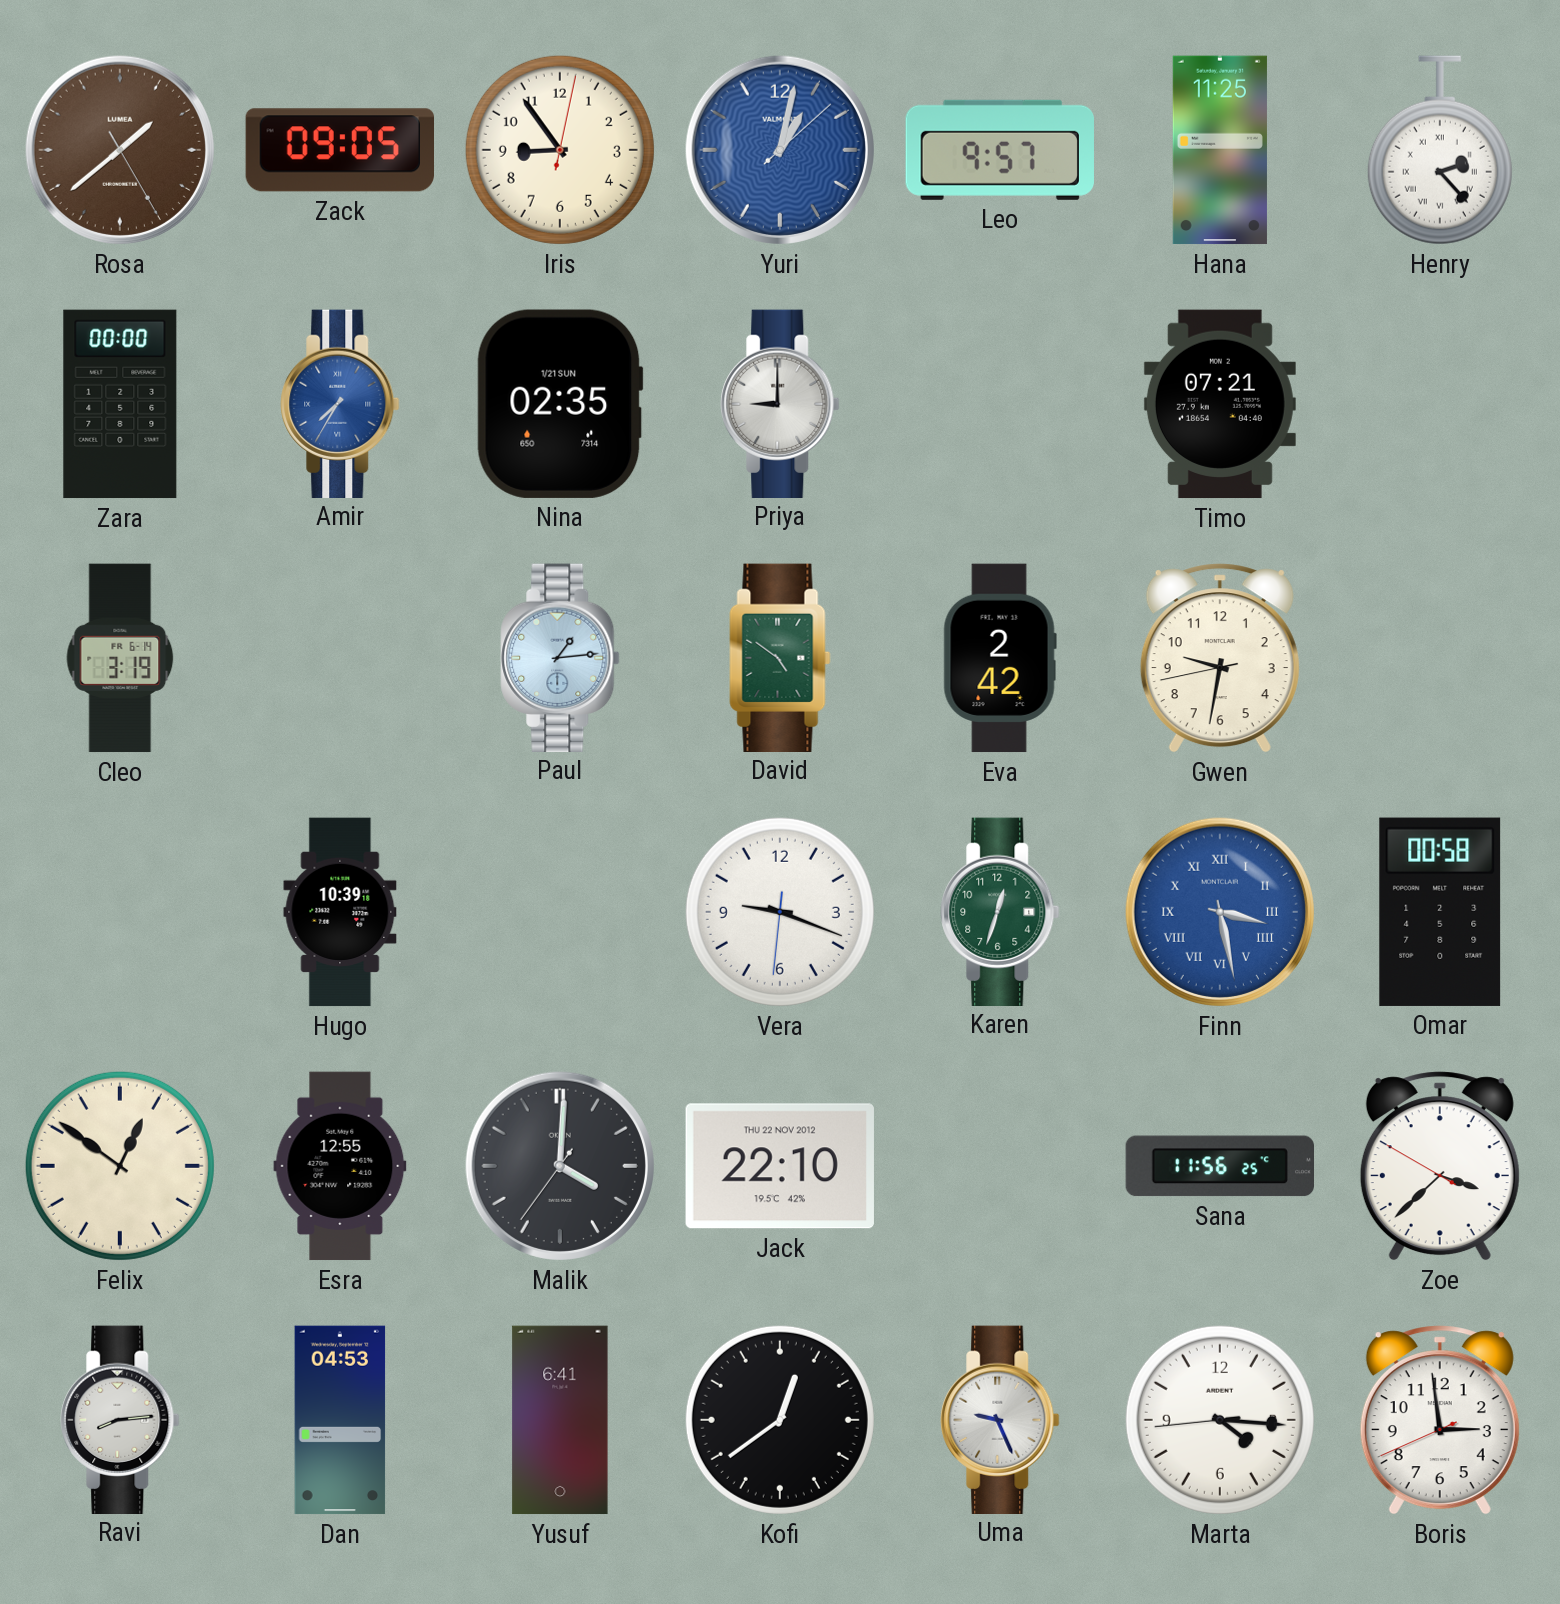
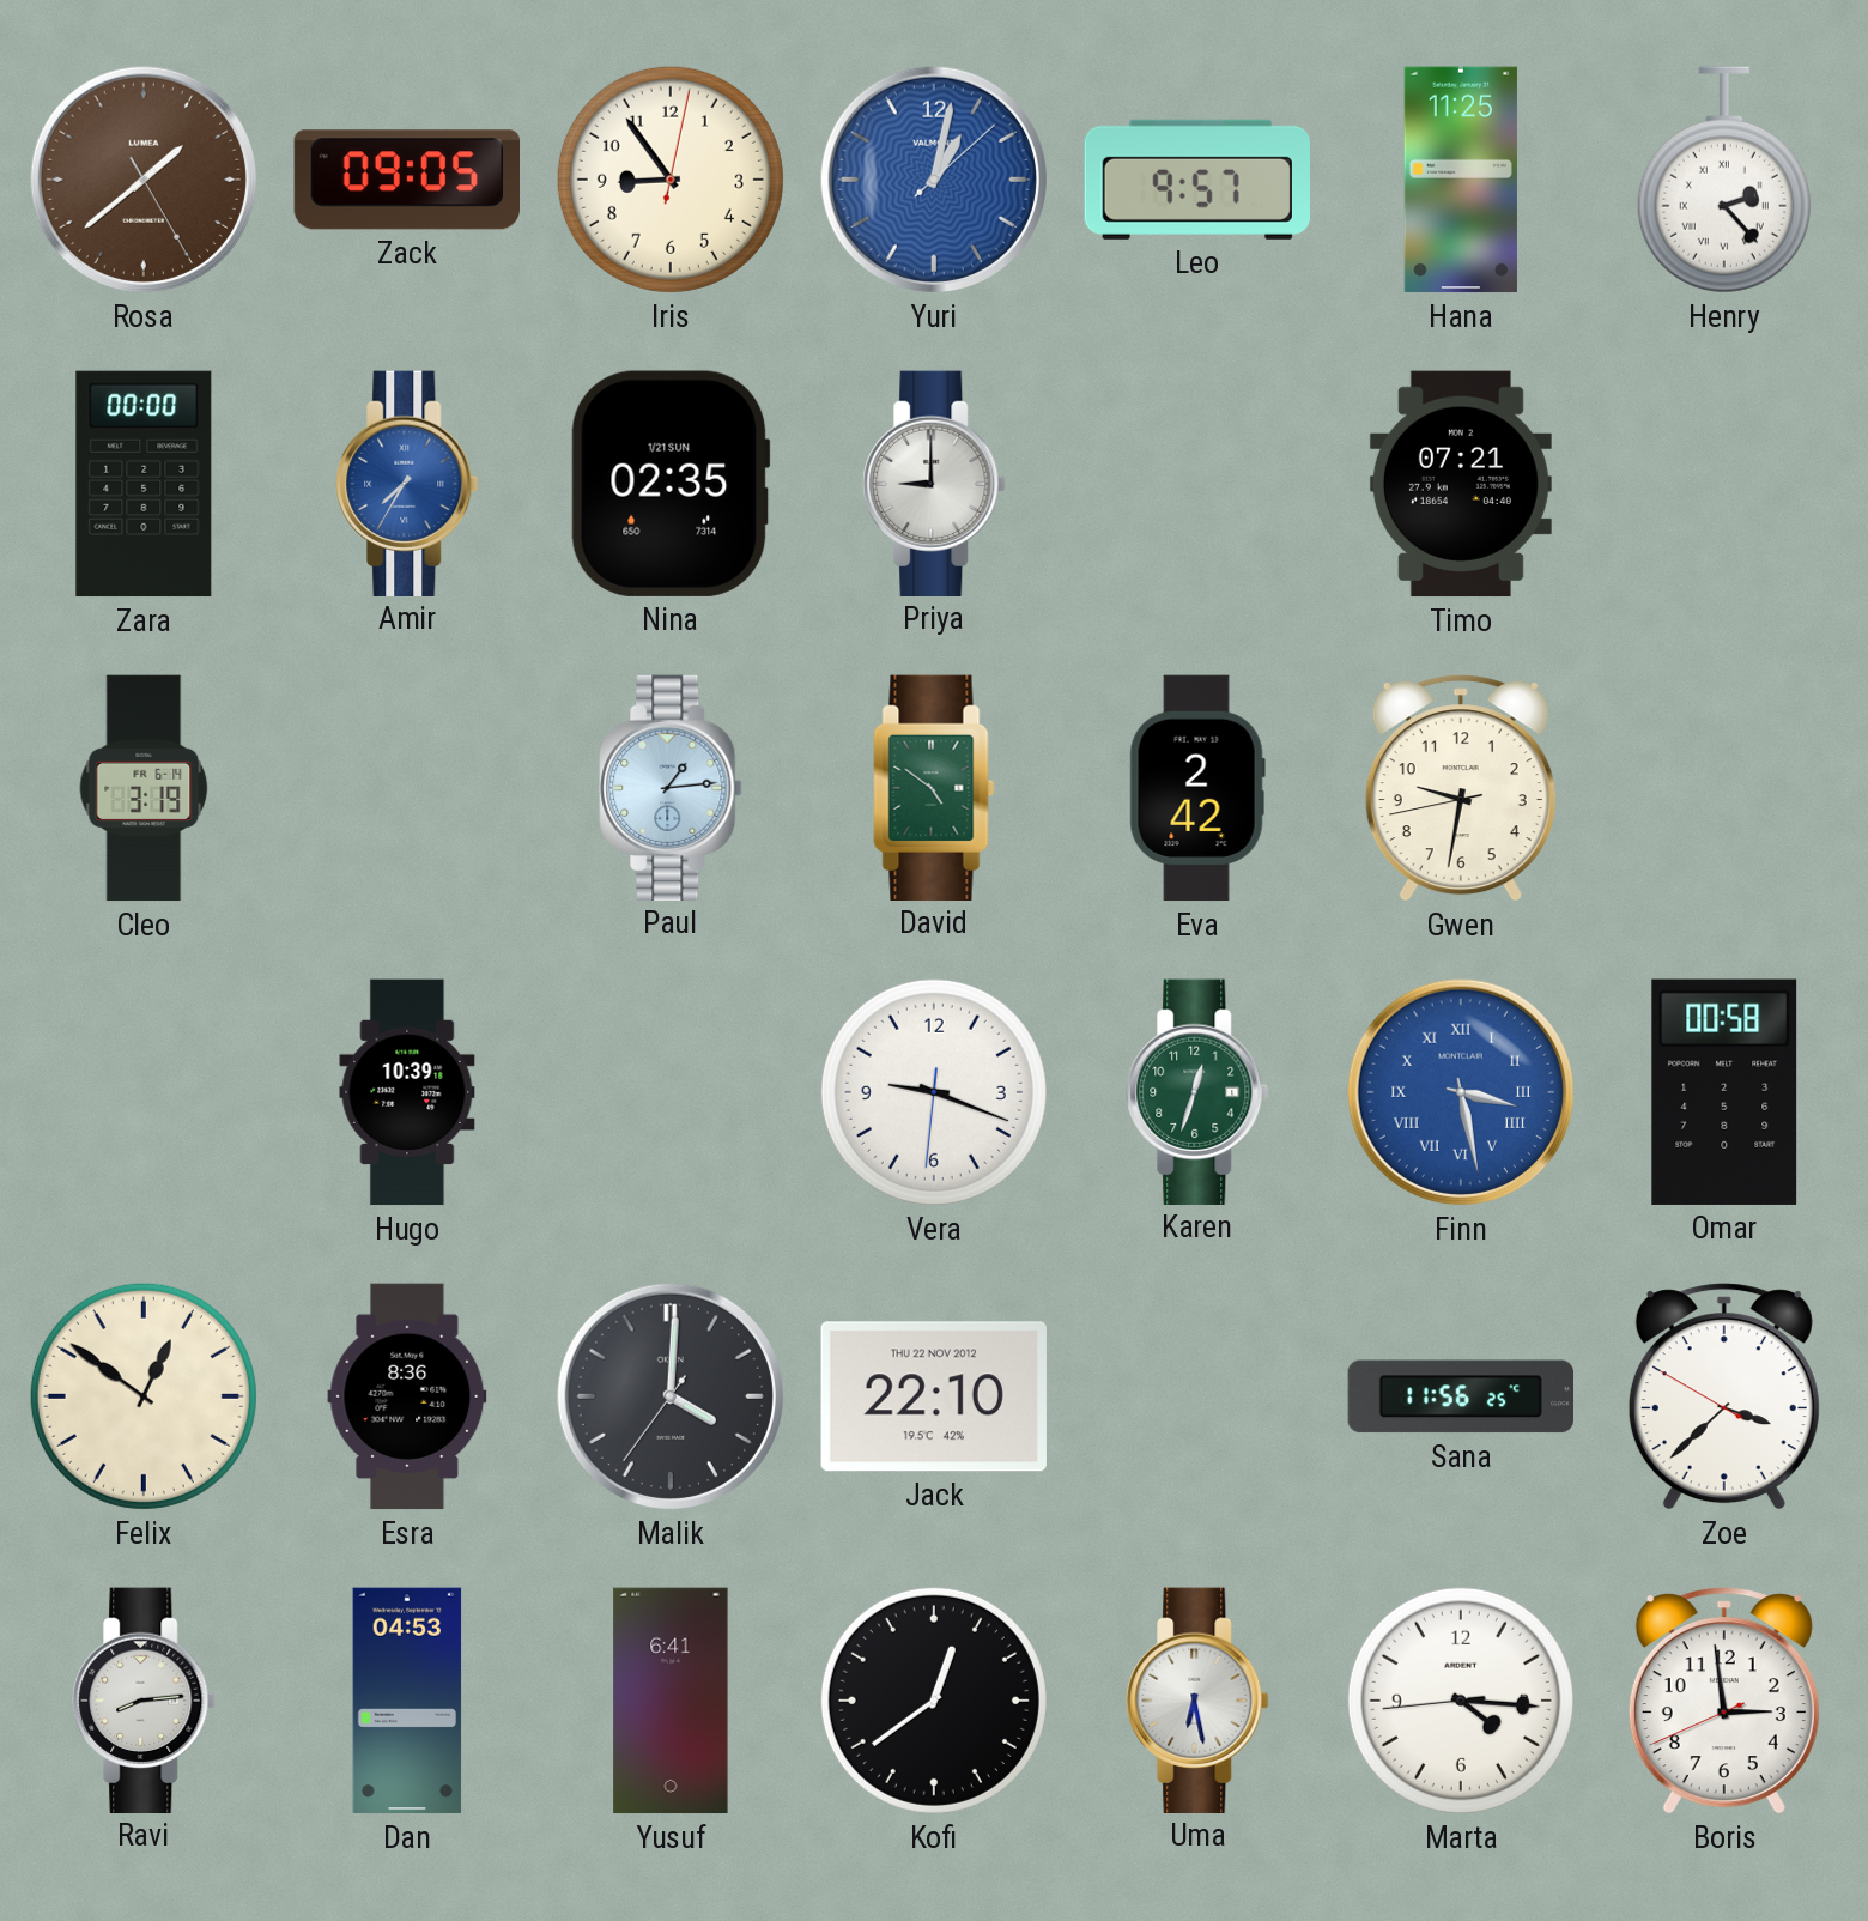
Esra: 12:55 -> 8:36 (407, 1396)
Uma: 9:26 -> 6:28 (1197, 1699)
